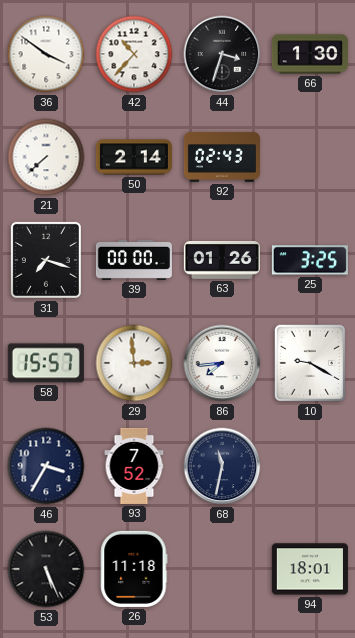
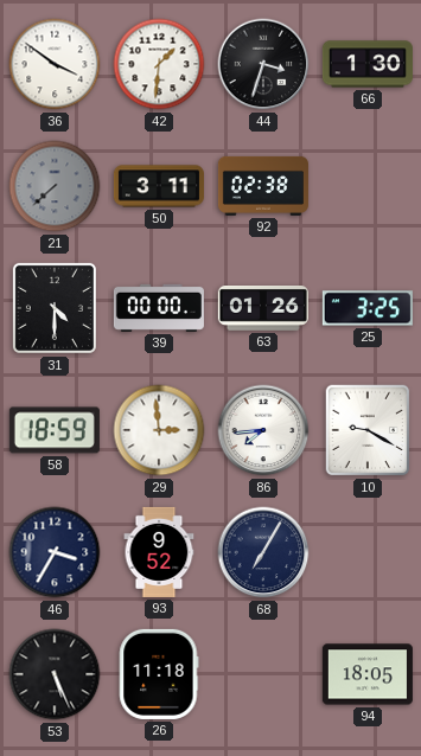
42: 10:37 -> 1:31 (159, 64)
21 dial: white -> grey (55, 186)
50: 2:14 -> 3:11 (159, 186)
92: 02:43 -> 02:38 (263, 186)
31: 7:18 -> 4:30 (55, 308)
58: 15:57 -> 18:59 (55, 430)
93: 7:52 -> 9:52 (159, 552)
68: 11:32 -> 7:05 (263, 552)
94: 18:01 -> 18:05 (368, 674)
